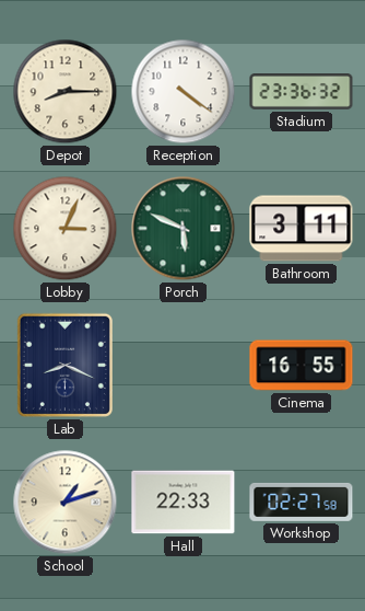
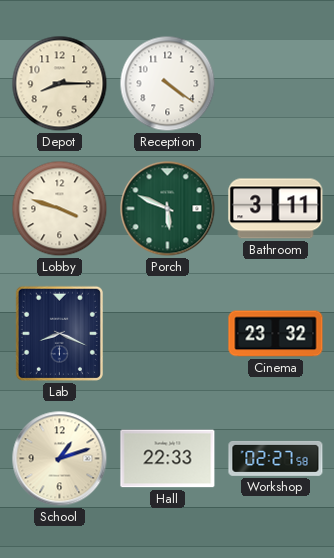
Stadium: 23:36 -> none (302, 92)
Lobby: 3:04 -> 3:48 (60, 209)
Cinema: 16:55 -> 23:32 (276, 334)
